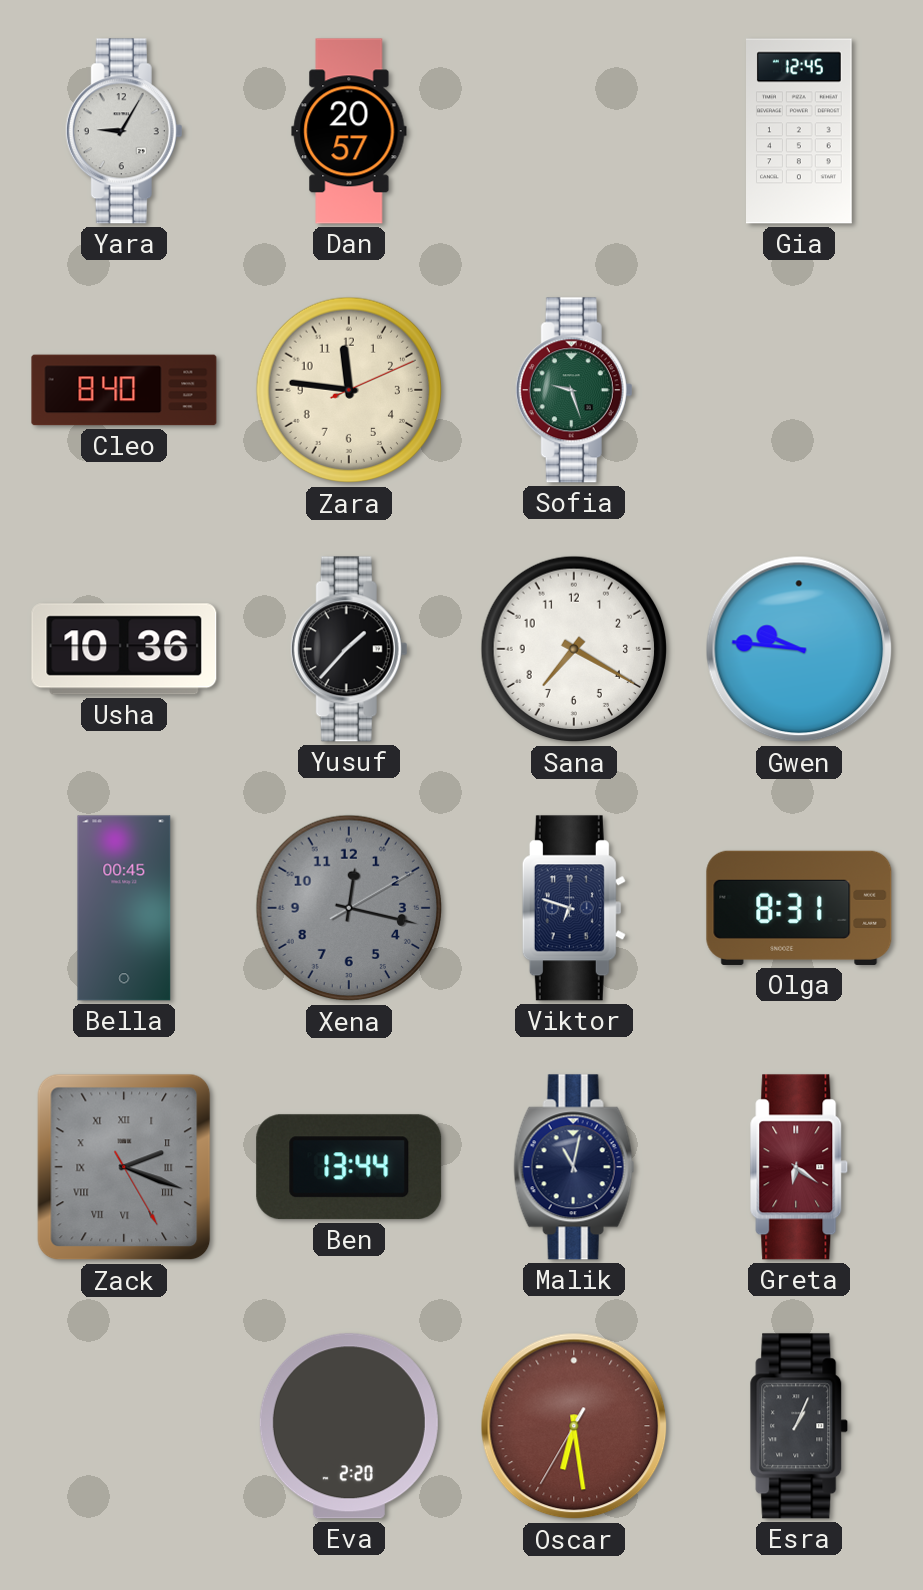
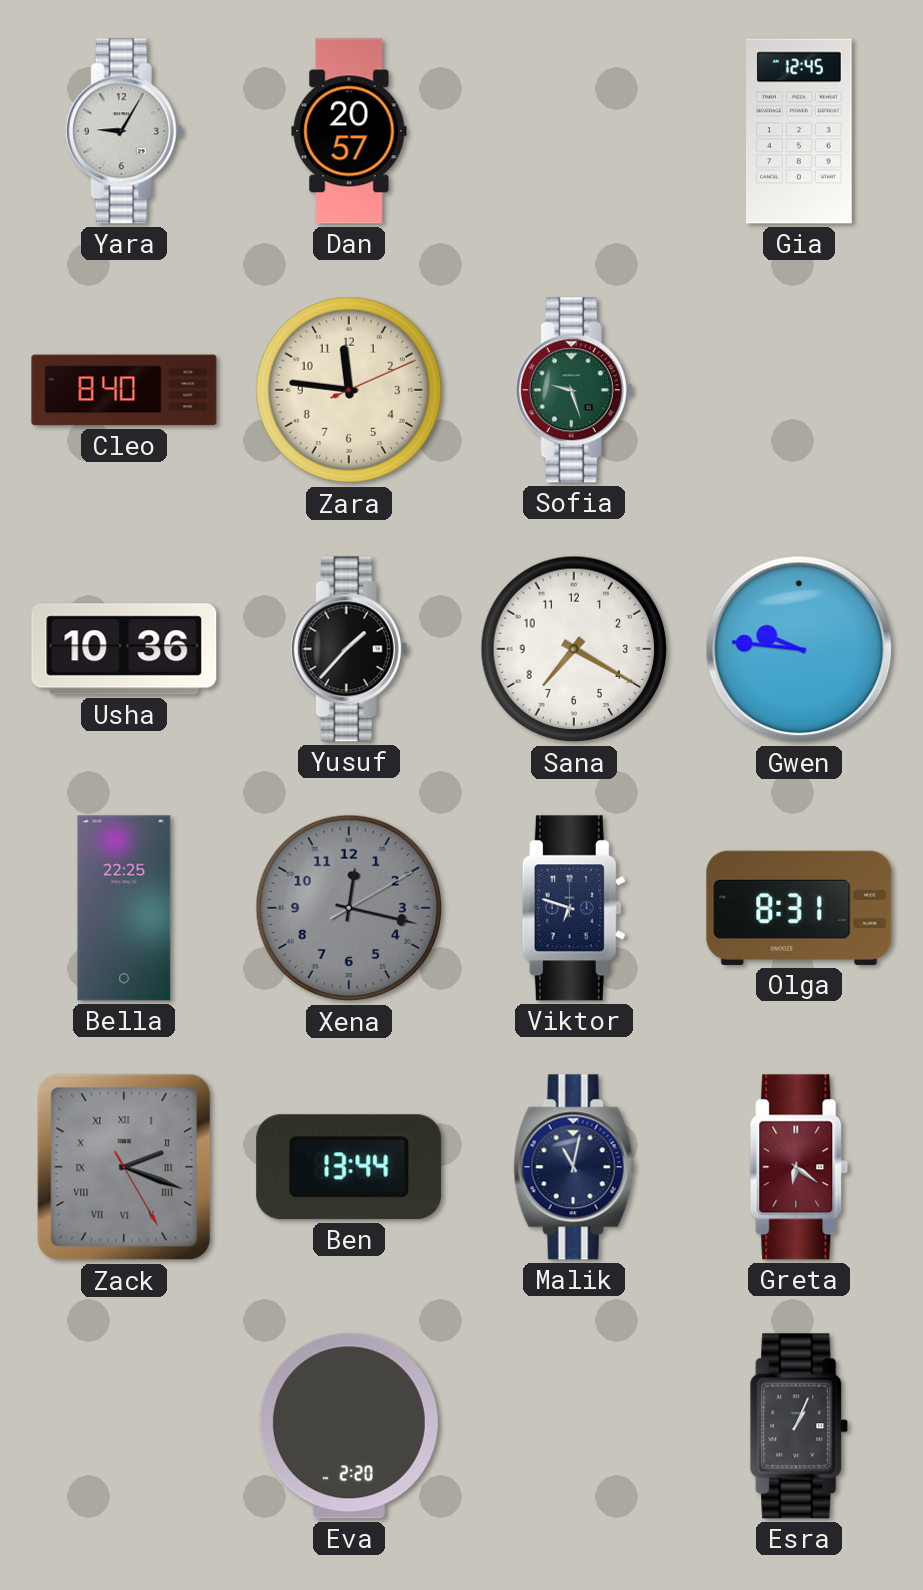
Bella: 00:45 -> 22:25 (124, 908)
Oscar: 6:28 -> none (574, 1426)
